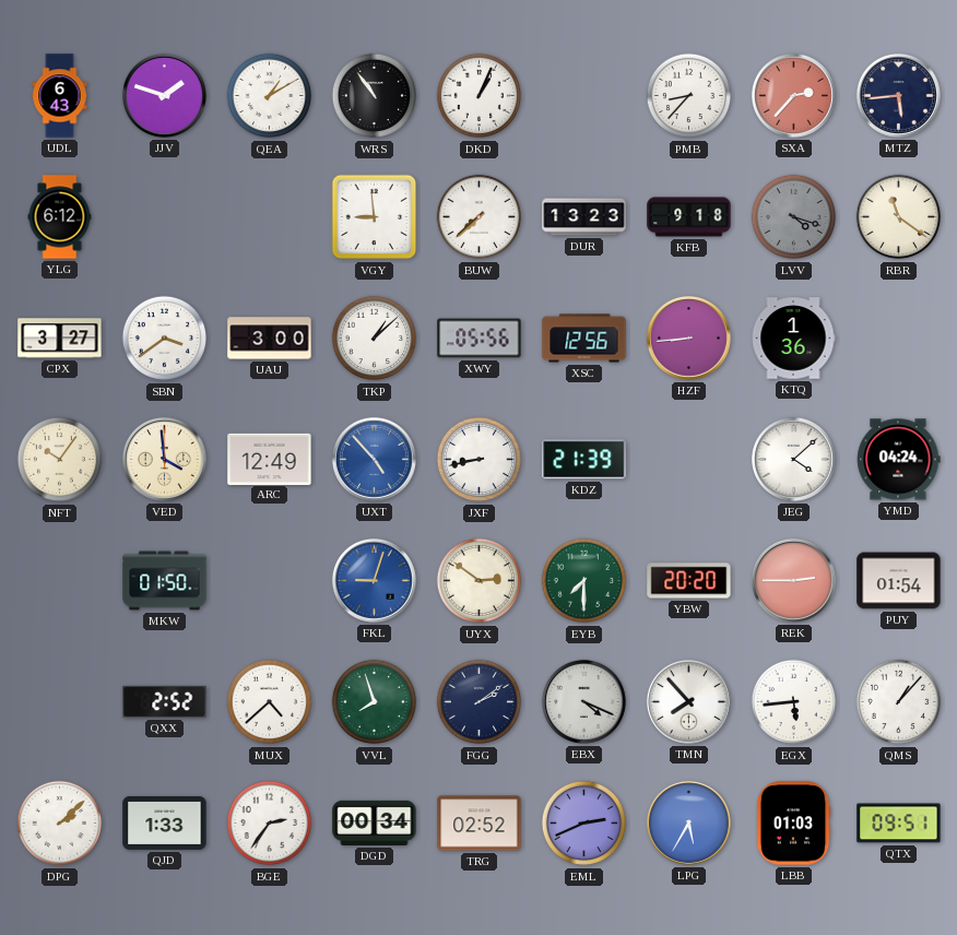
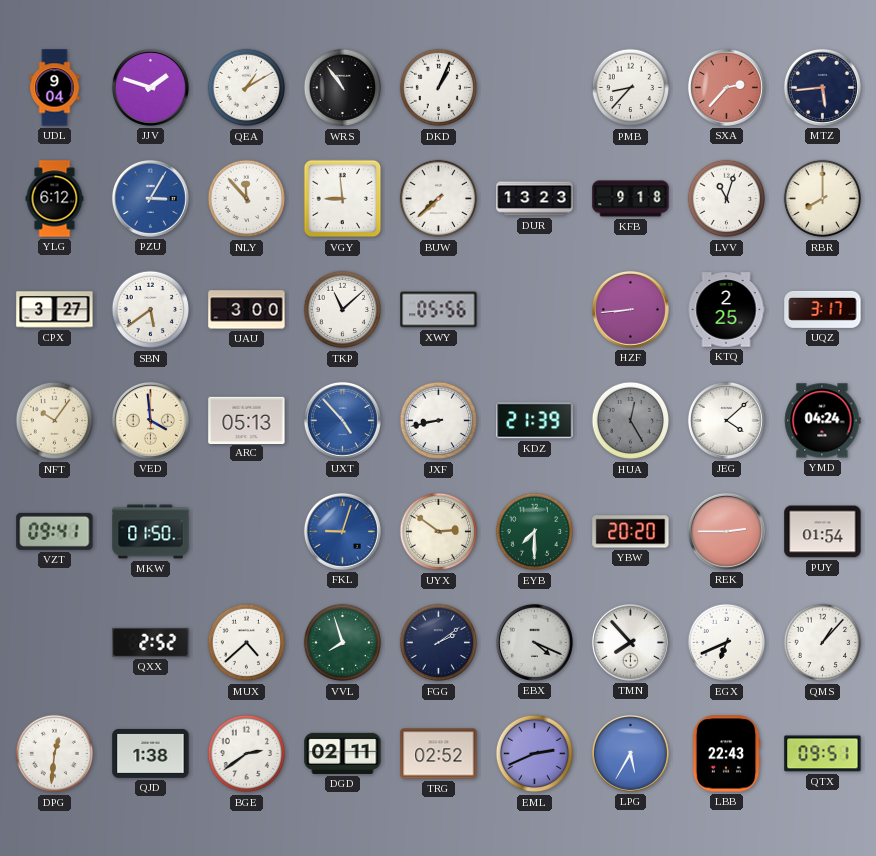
UDL: 6:43 -> 9:04 (55, 88)
PZU: none -> 3:05 (150, 198)
NLY: none -> 11:53 (247, 199)
LVV: 4:18 -> 11:03 (727, 199)
LVV dial: grey -> white (727, 199)
RBR: 11:21 -> 8:00 (823, 199)
SBN: 3:39 -> 5:39 (151, 310)
TKP: 1:08 -> 11:08 (343, 310)
XSC: 12:56 -> none (584, 339)
KTQ: 1:36 -> 2:25 (726, 310)
UQZ: none -> 3:17 (823, 309)
ARC: 12:49 -> 05:13 (247, 420)
HUA: none -> 12:25 (631, 421)
VZT: none -> 09:41 (55, 531)
EGX: 5:44 -> 6:41 (727, 643)
DPG: 2:08 -> 12:31 (55, 754)
QJD: 1:33 -> 1:38 (151, 753)
BGE: 2:36 -> 2:39 (247, 754)
DGD: 00:34 -> 02:11 (343, 753)
LBB: 01:03 -> 22:43 (726, 754)
